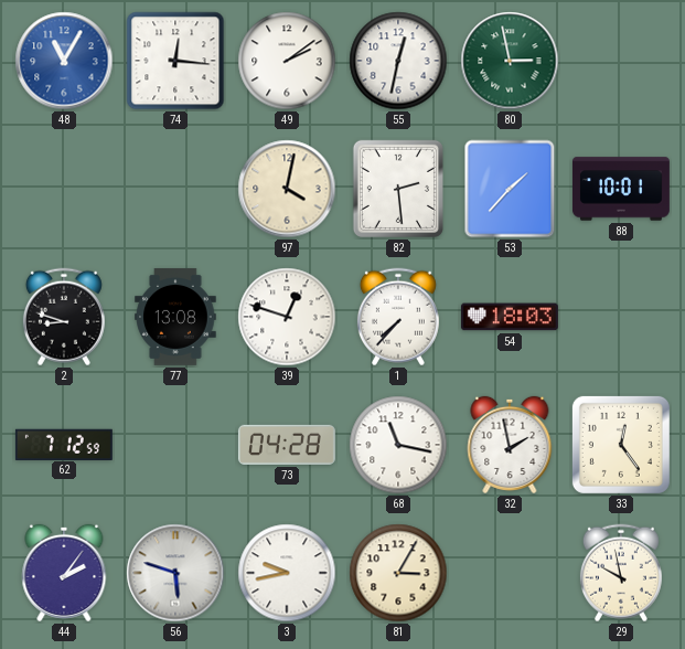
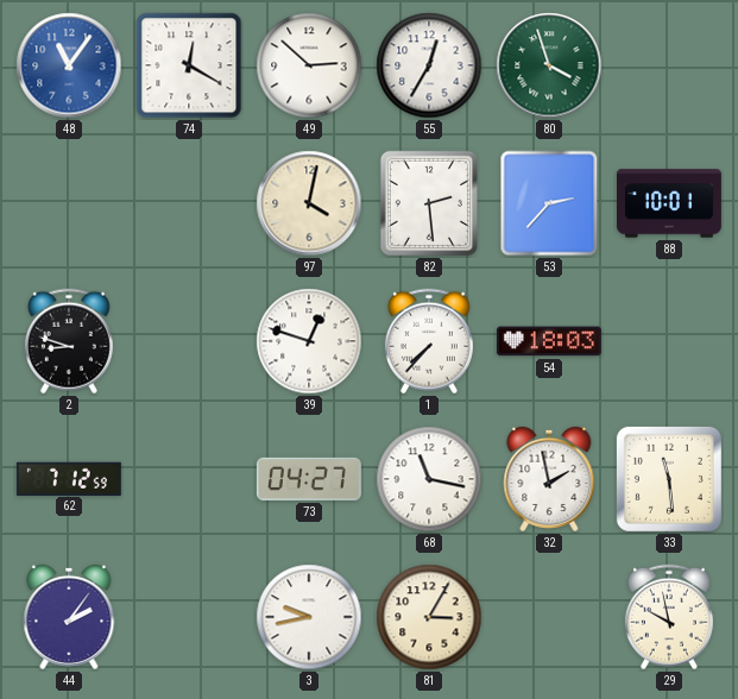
48: 11:05 -> 11:06 (69, 65)
74: 12:16 -> 12:20 (189, 65)
49: 2:09 -> 2:52 (309, 65)
55: 12:32 -> 12:35 (429, 65)
80: 2:58 -> 3:57 (549, 65)
53: 1:37 -> 2:37 (549, 203)
77: 13:08 -> none (175, 317)
73: 04:28 -> 04:27 (309, 479)
33: 12:24 -> 11:29 (669, 479)
56: 5:48 -> none (175, 573)
